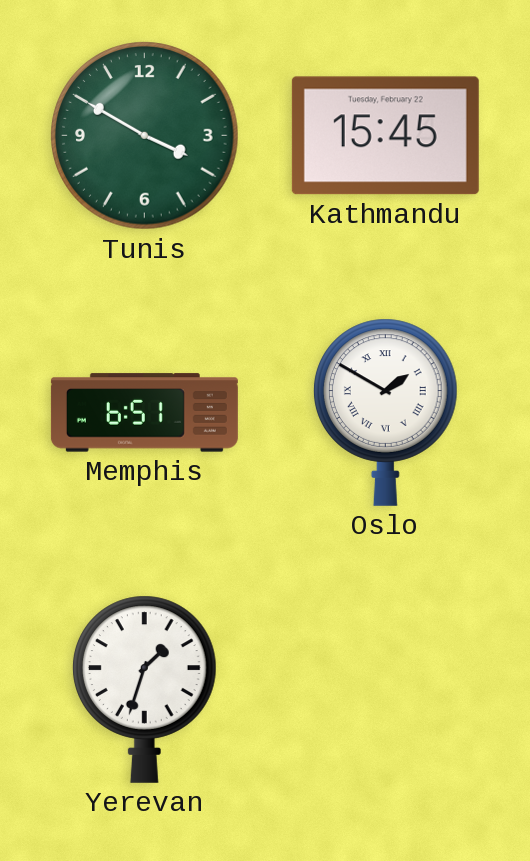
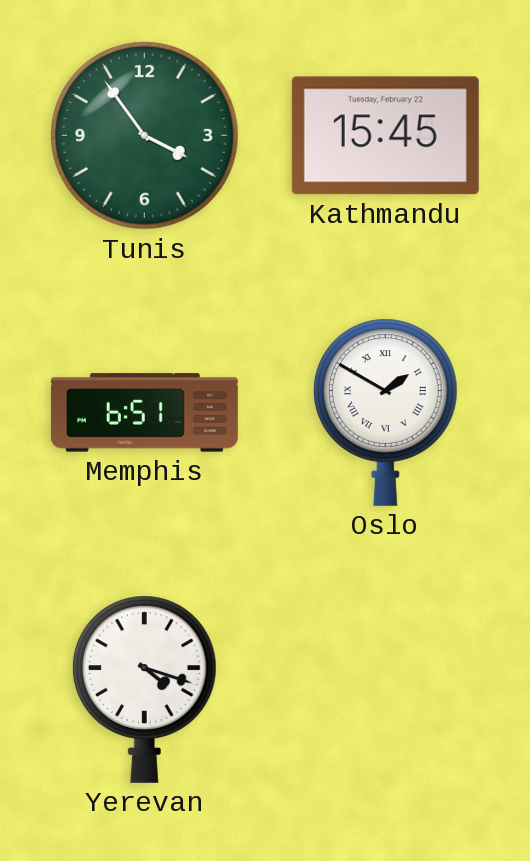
Tunis: 3:50 -> 3:54 (145, 136)
Yerevan: 1:33 -> 4:18 (144, 689)
